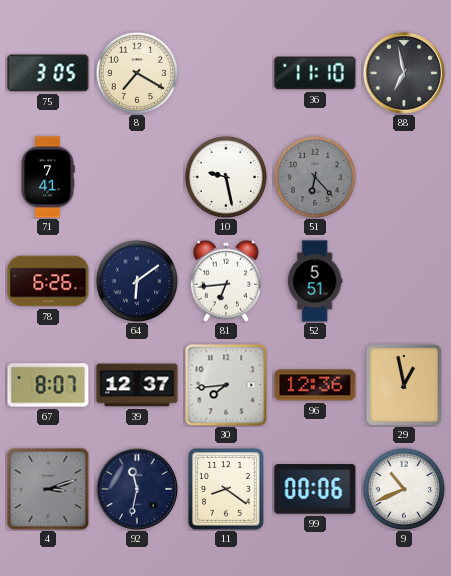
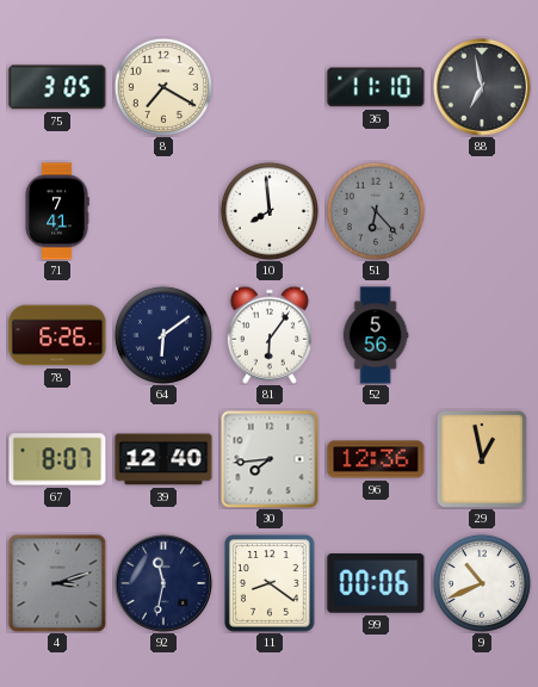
10: 9:28 -> 7:59 (270, 211)
81: 6:44 -> 6:06 (270, 335)
52: 5:51 -> 5:56 (376, 335)
39: 12:37 -> 12:40 (163, 459)
